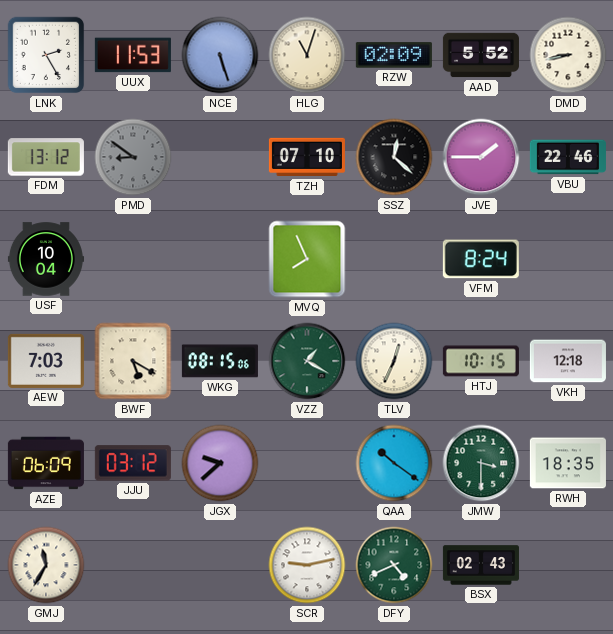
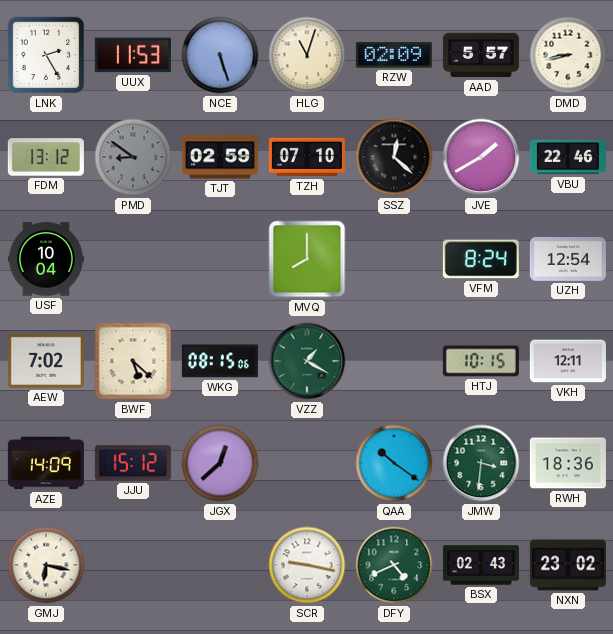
AAD: 5:52 -> 5:57 (481, 55)
TJT: none -> 02:59 (220, 157)
JVE: 1:45 -> 1:40 (481, 157)
MVQ: 7:56 -> 8:00 (307, 259)
UZH: none -> 12:54 (568, 260)
AEW: 7:03 -> 7:02 (46, 361)
BWF: 5:20 -> 5:22 (133, 361)
TLV: 12:34 -> none (394, 361)
VKH: 12:18 -> 12:11 (568, 361)
AZE: 06:09 -> 14:09 (46, 463)
JJU: 03:12 -> 15:12 (133, 463)
JGX: 9:38 -> 12:38 (220, 463)
JMW: 3:30 -> 3:31 (481, 463)
RWH: 18:35 -> 18:36 (568, 463)
GMJ: 11:35 -> 6:17 (46, 565)
SCR: 9:13 -> 9:17 (307, 565)
NXN: none -> 23:02 (568, 565)
